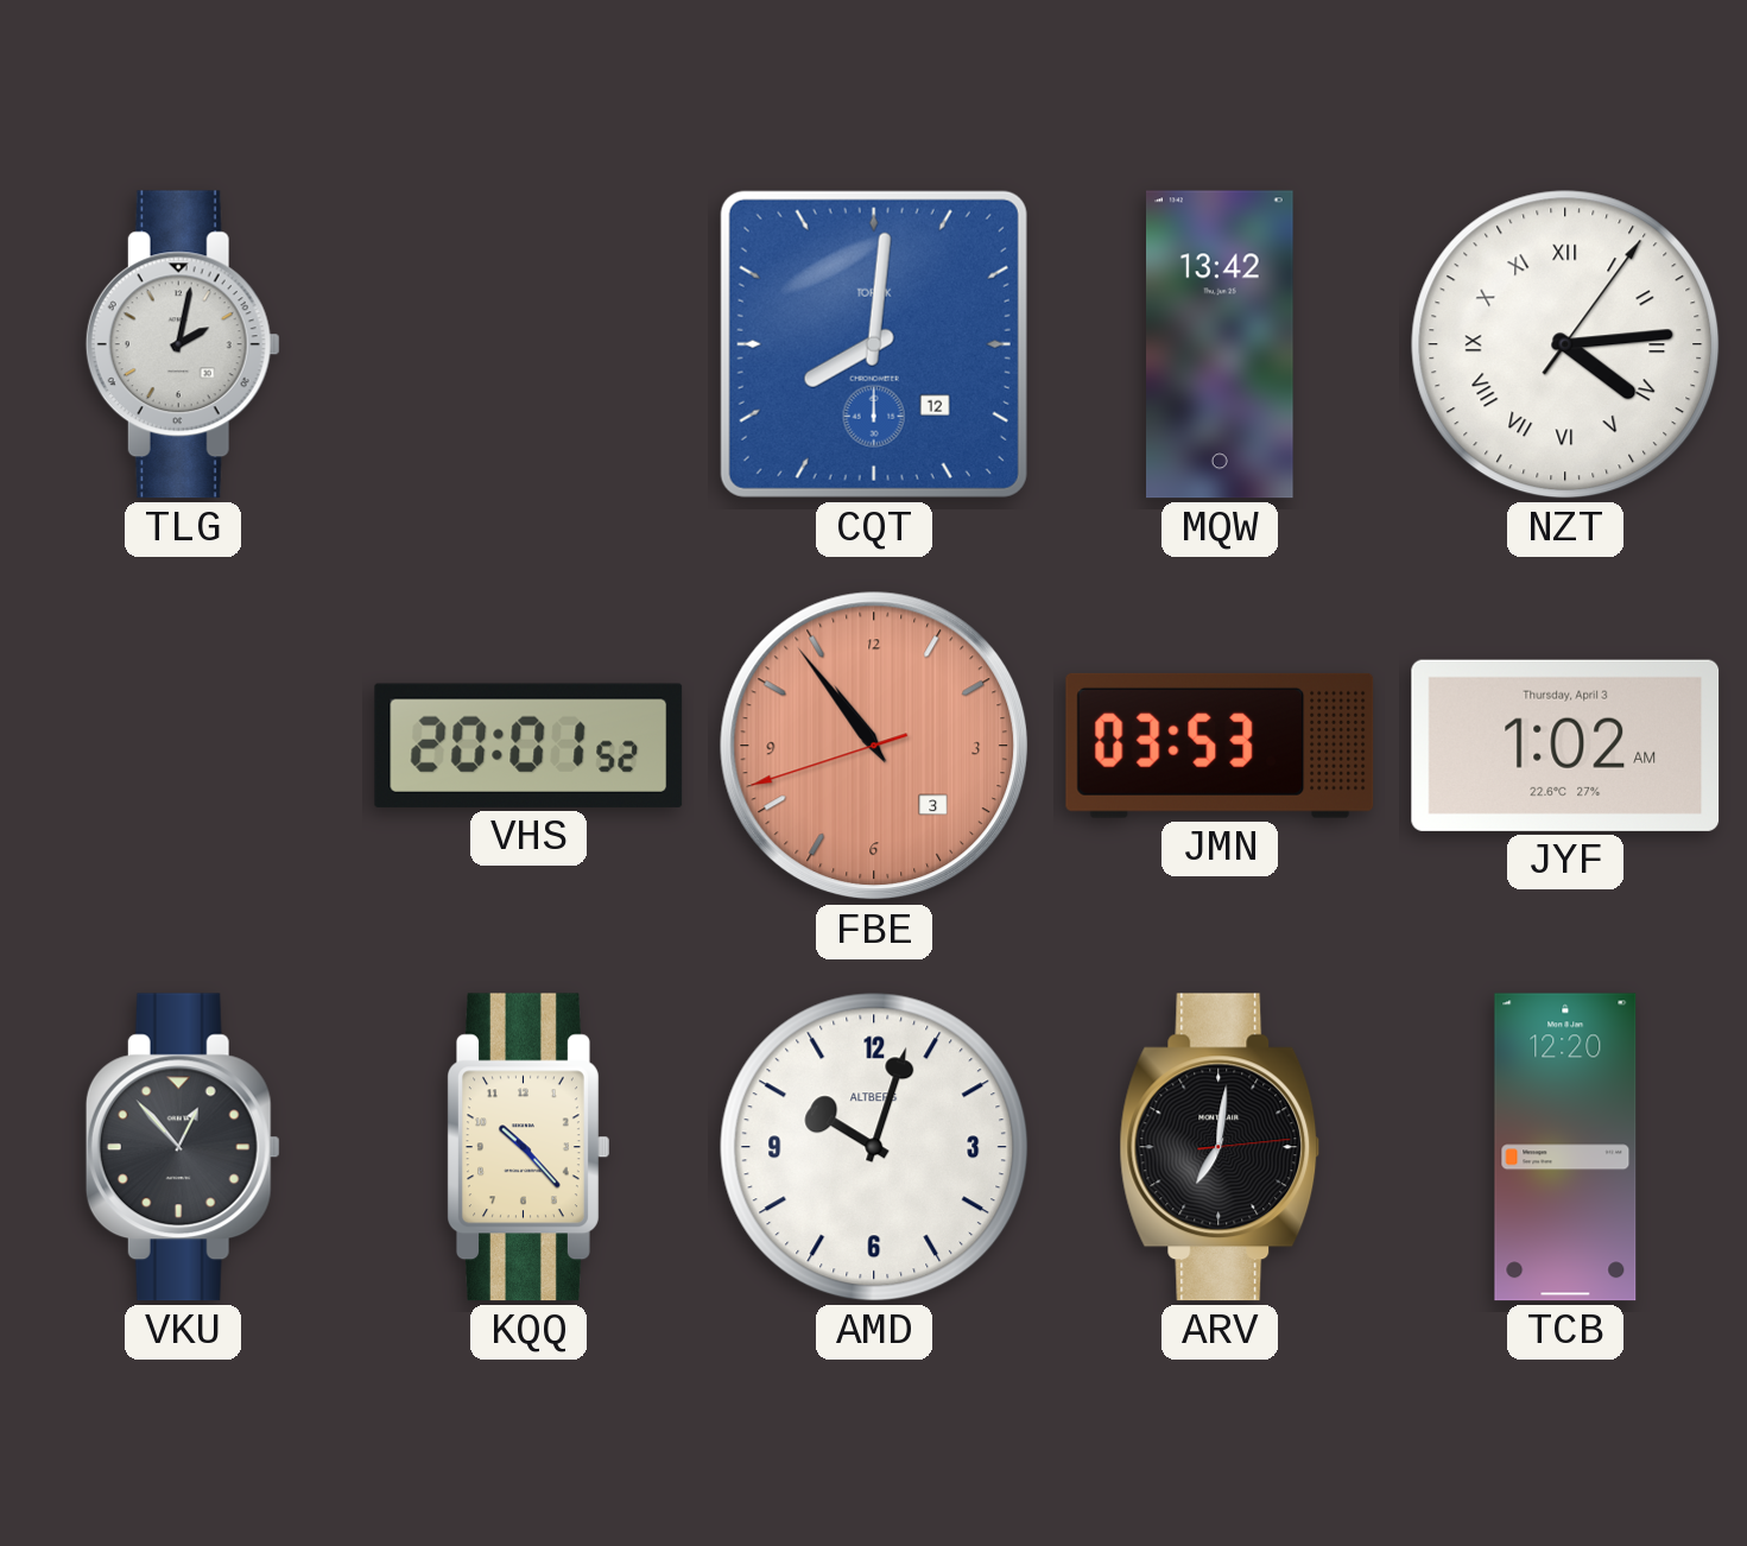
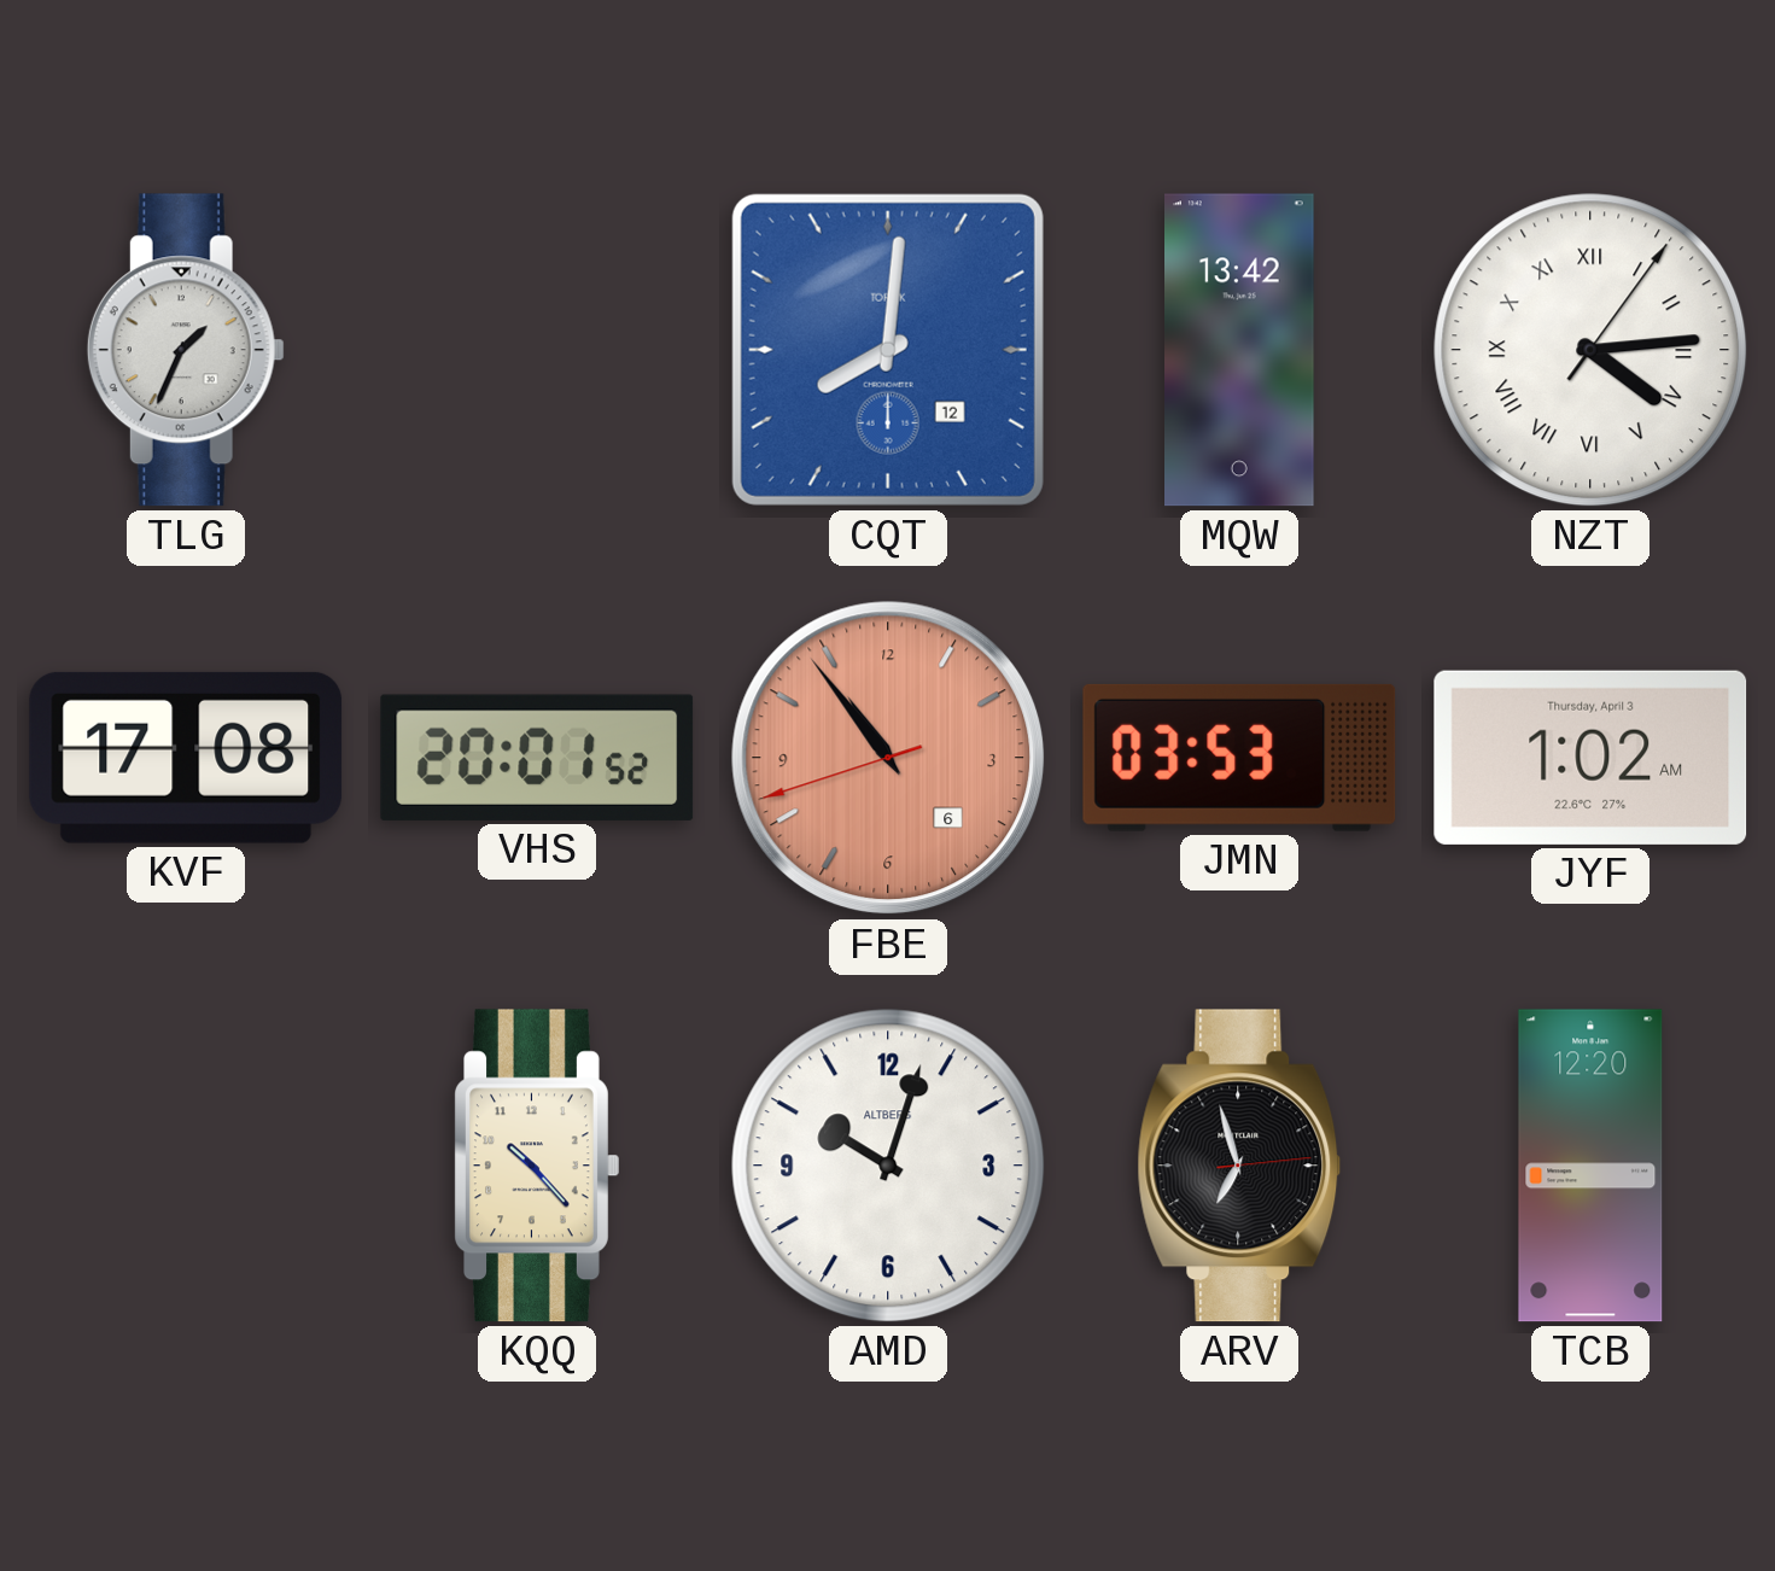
TLG: 2:02 -> 1:34 (186, 350)
KVF: none -> 17:08 (186, 758)
FBE date: 3 -> 6 (888, 758)
VKU: 12:53 -> none (183, 1147)
ARV: 7:01 -> 6:57 (1239, 1166)
